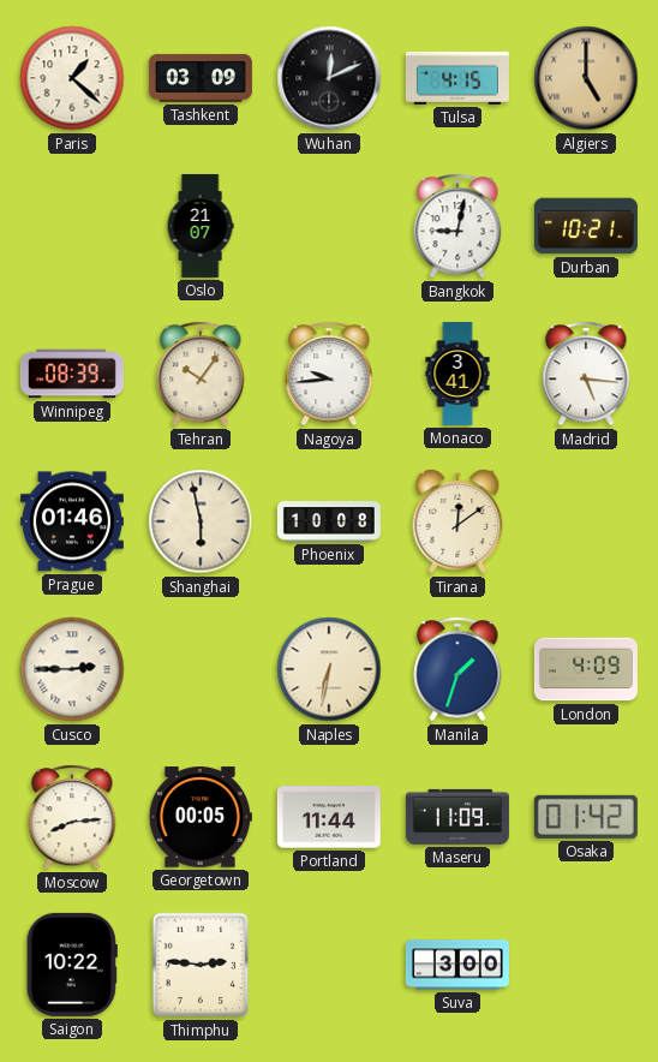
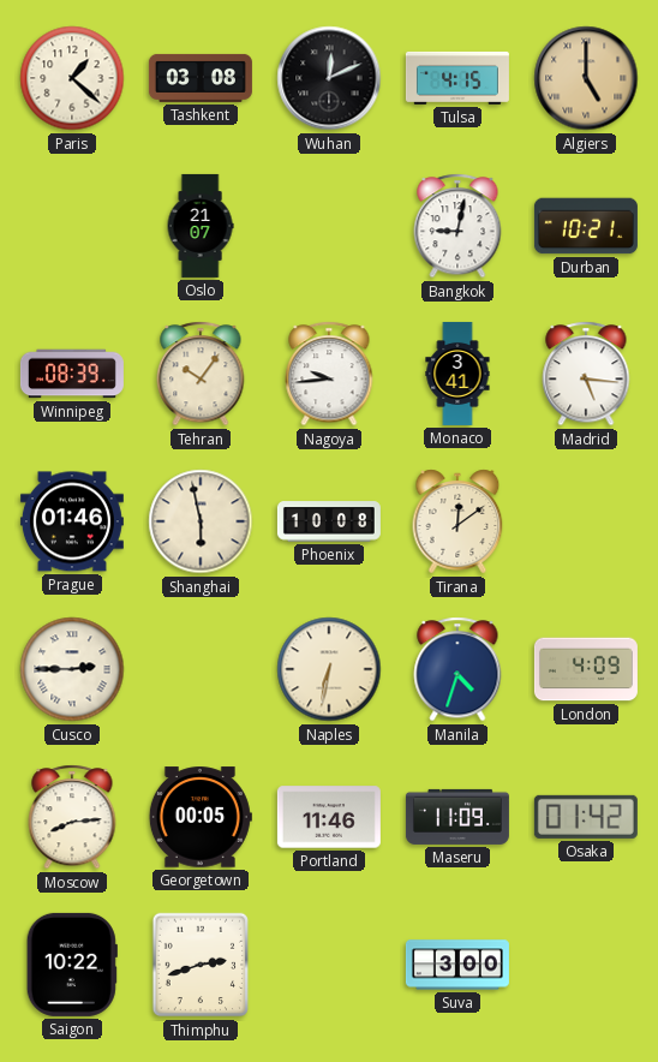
Tashkent: 03:09 -> 03:08 (201, 78)
Manila: 1:33 -> 4:33 (457, 669)
Portland: 11:44 -> 11:46 (329, 817)
Thimphu: 2:46 -> 2:42 (201, 965)
